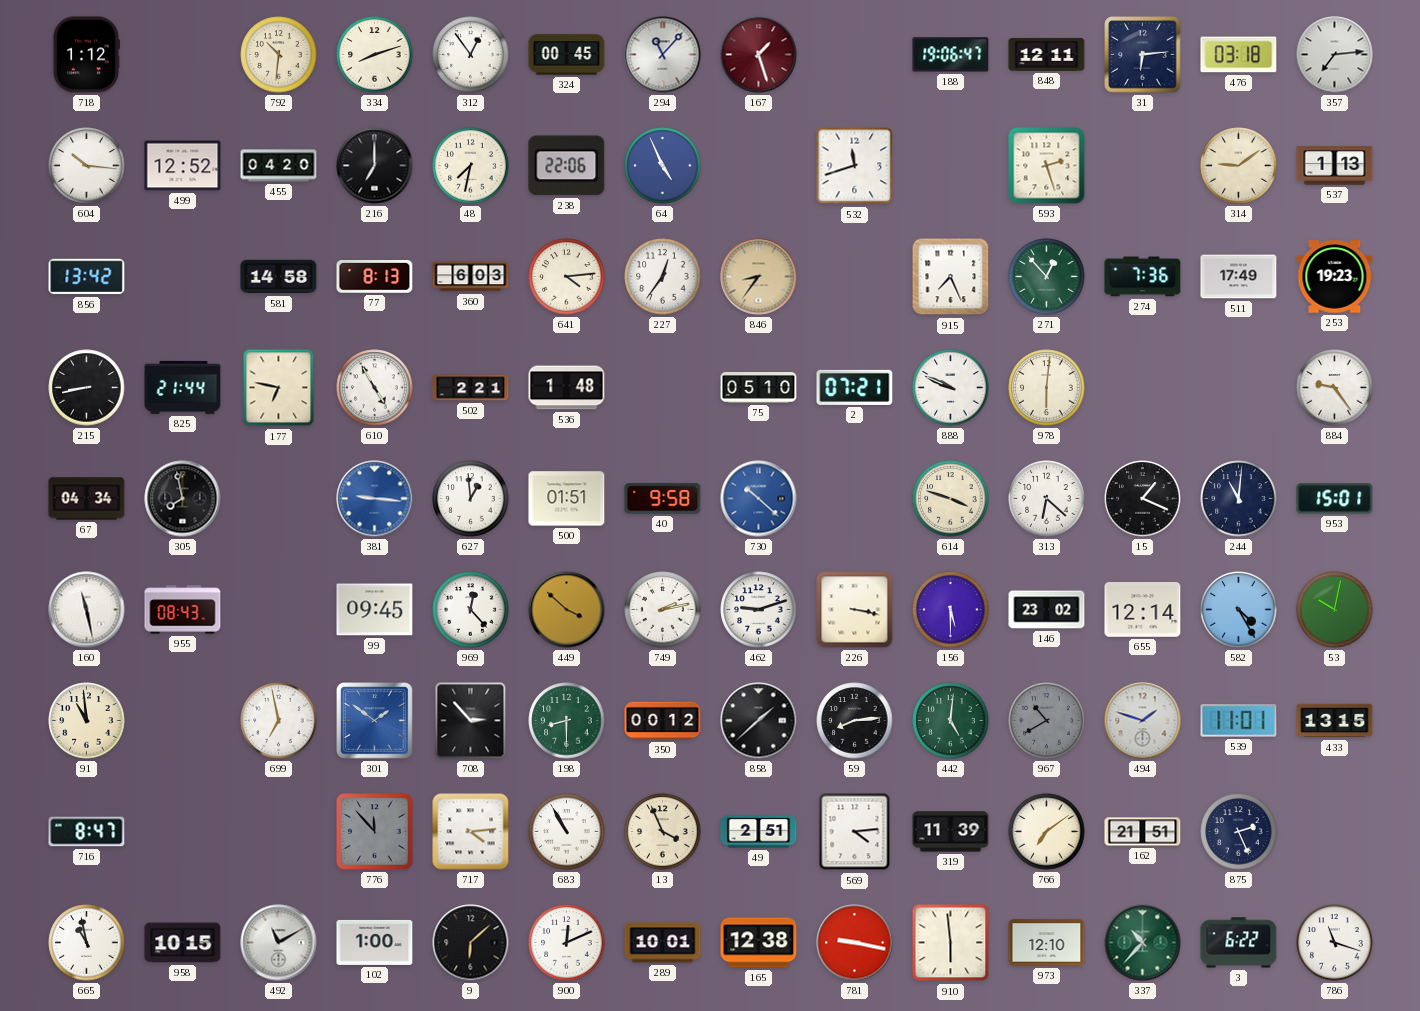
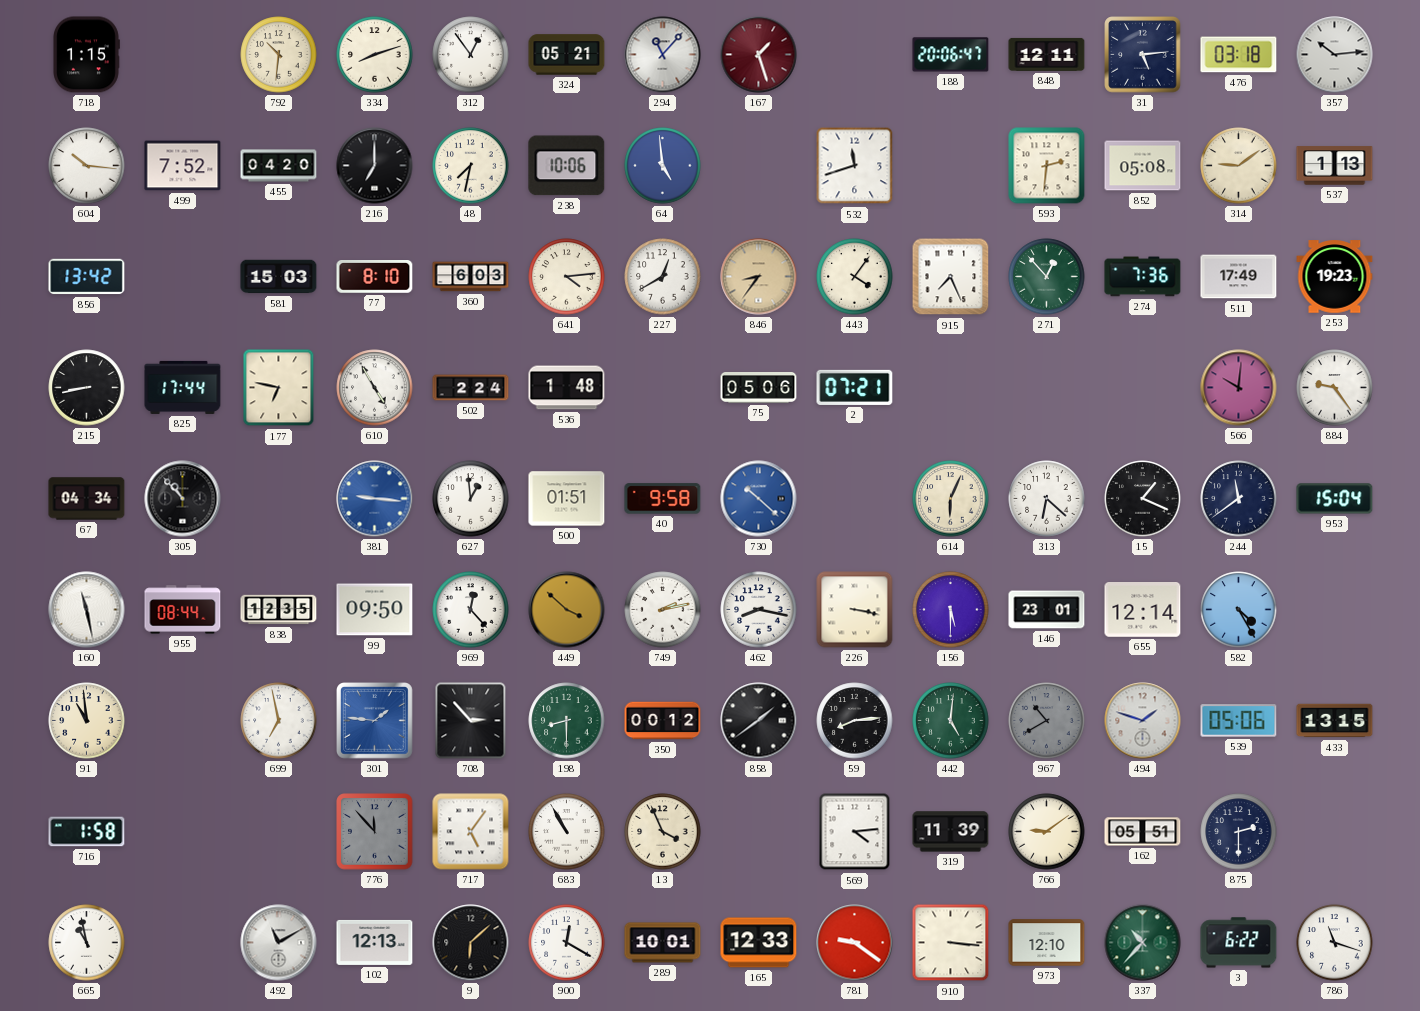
718: 1:12 -> 1:15 (87, 55)
324: 00:45 -> 05:21 (567, 55)
188: 19:06 -> 20:06 (951, 55)
31: 6:14 -> 5:14 (1143, 55)
357: 7:14 -> 10:14 (1335, 55)
499: 12:52 -> 7:52 (183, 166)
238: 22:06 -> 10:06 (567, 166)
64: 4:56 -> 4:59 (663, 166)
593: 2:27 -> 2:31 (1047, 166)
852: none -> 05:08 (1143, 166)
581: 14:58 -> 15:03 (279, 277)
77: 8:13 -> 8:10 (375, 277)
227: 12:36 -> 12:40 (663, 277)
443: none -> 4:06 (855, 277)
825: 21:44 -> 17:44 (183, 387)
502: 2:21 -> 2:24 (471, 388)
75: 05:10 -> 05:06 (759, 388)
888: 9:49 -> none (951, 388)
978: 6:01 -> none (1047, 388)
566: none -> 10:01 (1239, 388)
305: 7:58 -> 10:53 (183, 499)
614: 3:48 -> 6:04 (951, 499)
244: 11:01 -> 11:39 (1239, 499)
953: 15:01 -> 15:04 (1335, 499)
955: 08:43 -> 08:44 (183, 610)
838: none -> 12:35 (279, 610)
99: 09:45 -> 09:50 (375, 610)
462: 9:12 -> 8:17 (759, 610)
146: 23:02 -> 23:01 (1047, 610)
53: 10:02 -> none (1335, 610)
301: 1:51 -> 1:46 (375, 721)
858: 1:38 -> 1:39 (759, 721)
539: 11:01 -> 05:06 (1239, 721)
716: 8:47 -> 1:58 (87, 832)
717: 4:14 -> 5:06 (471, 832)
49: 2:51 -> none (759, 832)
766: 7:09 -> 9:09 (1047, 832)
162: 21:51 -> 05:51 (1143, 832)
875: 2:26 -> 2:30 (1239, 832)
958: 10:15 -> none (183, 943)
102: 1:00 -> 12:13 (375, 942)
900: 12:11 -> 12:20 (567, 943)
165: 12:38 -> 12:33 (759, 943)
781: 9:17 -> 9:21 (855, 943)
910: 5:59 -> 3:16 (951, 943)
